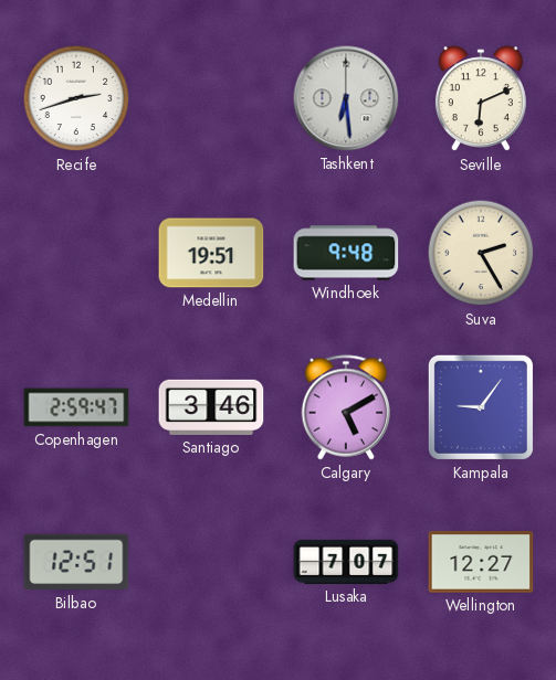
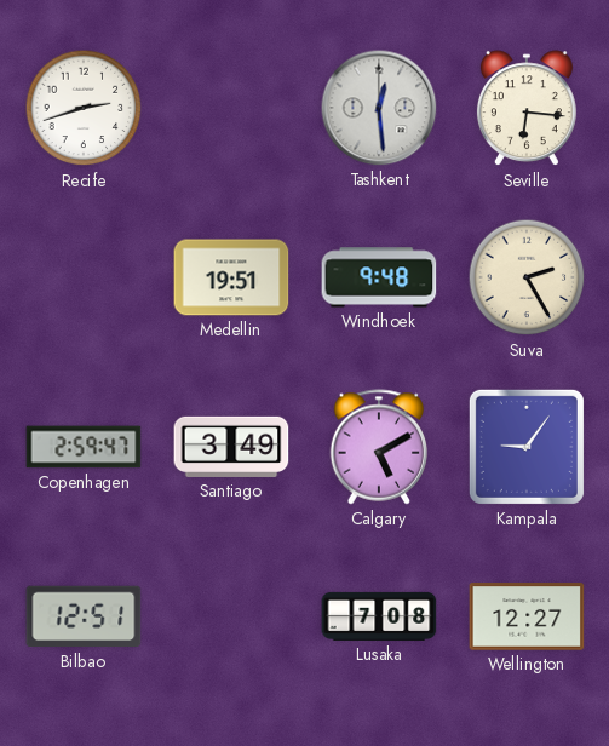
Tashkent: 6:29 -> 12:29 (379, 108)
Seville: 6:11 -> 6:16 (527, 109)
Santiago: 3:46 -> 3:49 (231, 447)
Lusaka: 7:07 -> 7:08 (379, 616)
